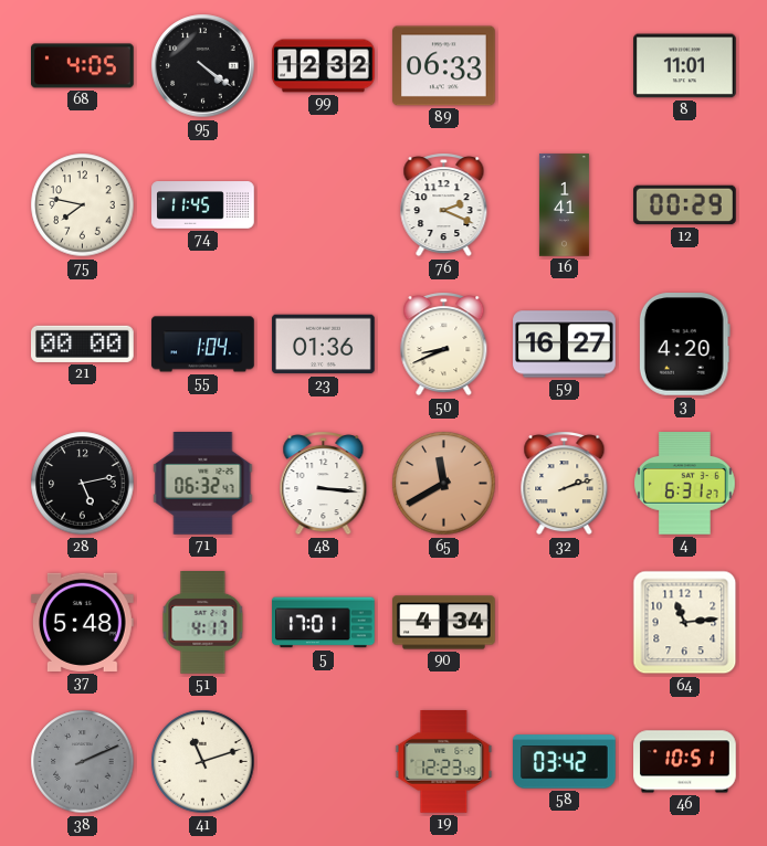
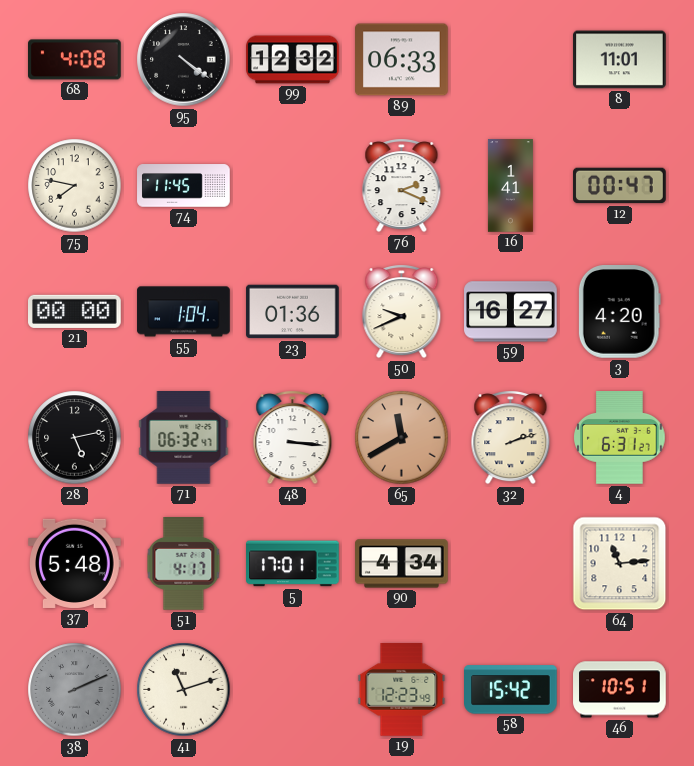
68: 4:05 -> 4:08 (75, 60)
12: 00:29 -> 00:47 (620, 186)
50: 8:41 -> 9:41 (402, 312)
58: 03:42 -> 15:42 (511, 690)
